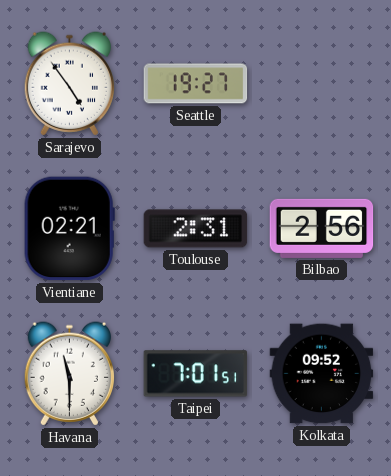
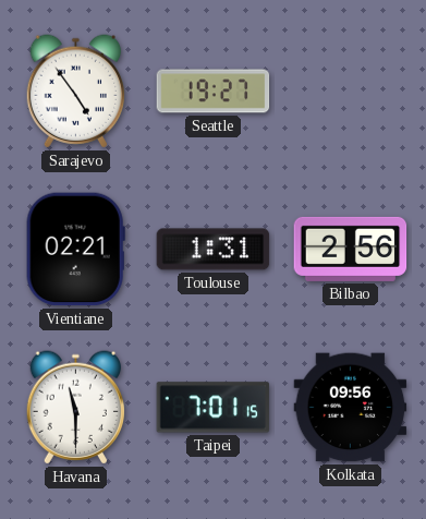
Toulouse: 2:31 -> 1:31 (214, 250)
Taipei: 7:01:51 -> 7:01:15 (214, 408)
Kolkata: 09:52 -> 09:56 (351, 408)
